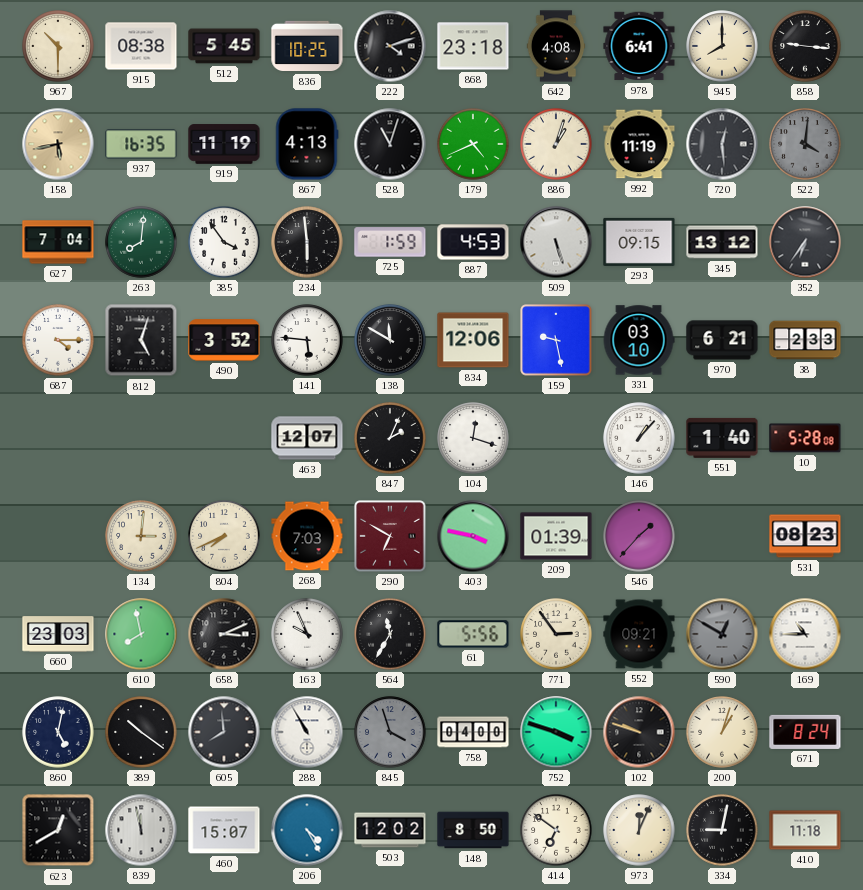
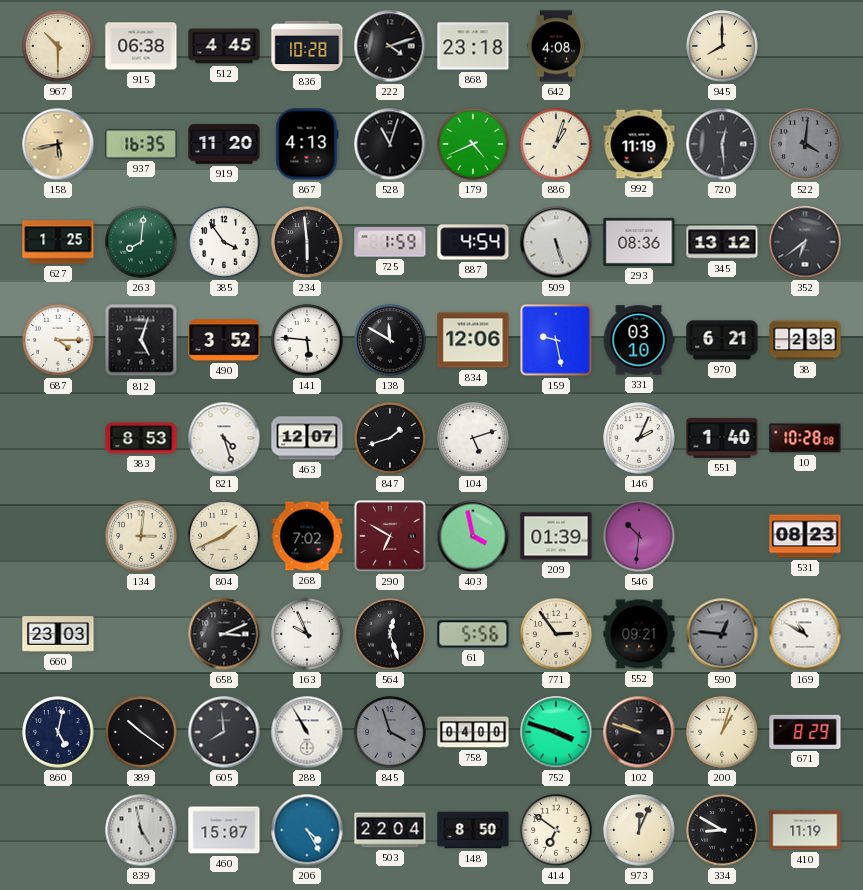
915: 08:38 -> 06:38 (141, 46)
512: 5:45 -> 4:45 (224, 46)
836: 10:25 -> 10:28 (307, 46)
978: 6:41 -> none (639, 46)
858: 9:16 -> none (805, 46)
919: 11:19 -> 11:20 (224, 144)
627: 7:04 -> 1:25 (58, 242)
887: 4:53 -> 4:54 (473, 242)
293: 09:15 -> 08:36 (639, 242)
352: 6:36 -> 6:39 (805, 242)
383: none -> 8:53 (141, 438)
821: none -> 4:27 (224, 438)
847: 2:04 -> 1:42 (390, 438)
104: 12:18 -> 5:12 (473, 438)
146: 1:07 -> 2:04 (639, 438)
10: 5:28 -> 10:28 (805, 438)
804: 7:41 -> 1:41 (224, 536)
268: 7:03 -> 7:02 (307, 536)
403: 3:47 -> 3:58 (473, 536)
546: 1:37 -> 10:31 (639, 536)
610: 7:58 -> none (141, 634)
564: 11:35 -> 12:27 (390, 634)
590: 12:50 -> 12:46 (722, 634)
169: 10:45 -> 10:50 (805, 634)
671: 8:24 -> 8:29 (805, 732)
623: 12:40 -> none (58, 830)
839: 11:58 -> 4:58 (141, 830)
503: 12:02 -> 22:04 (390, 830)
334: 9:02 -> 8:50 (722, 830)
410: 11:18 -> 11:19 (805, 830)
